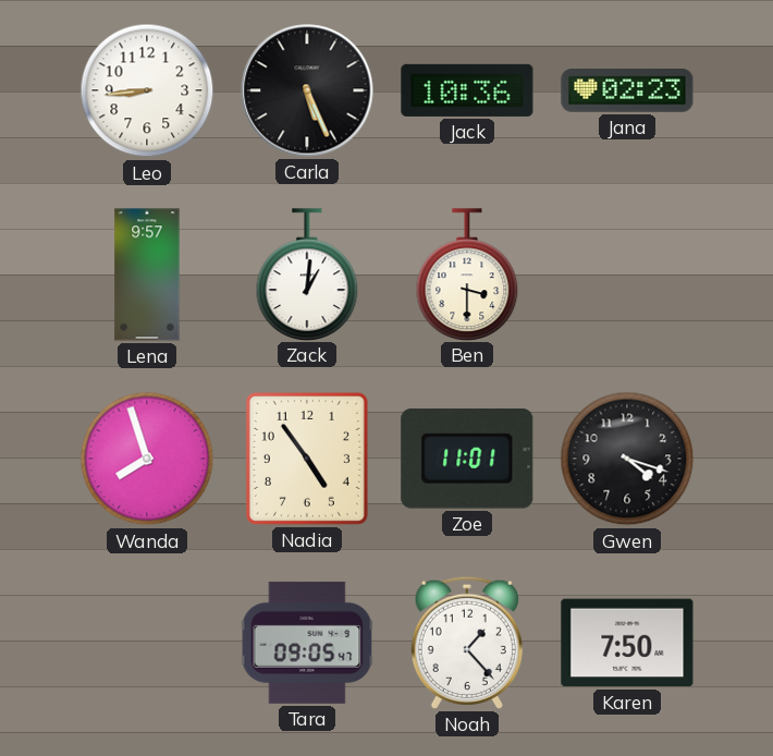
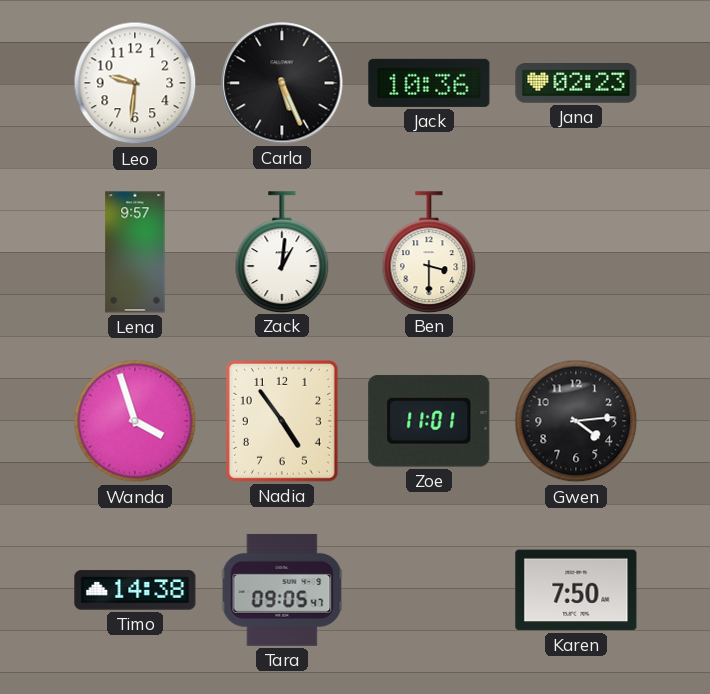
Leo: 8:44 -> 9:31 (135, 83)
Wanda: 7:57 -> 3:57 (135, 421)
Gwen: 4:18 -> 4:14 (576, 421)
Timo: none -> 14:38 (135, 590)
Noah: 1:23 -> none (467, 643)
